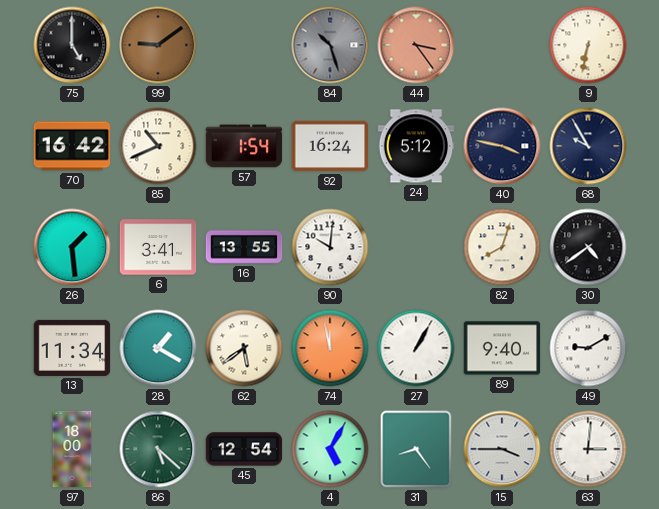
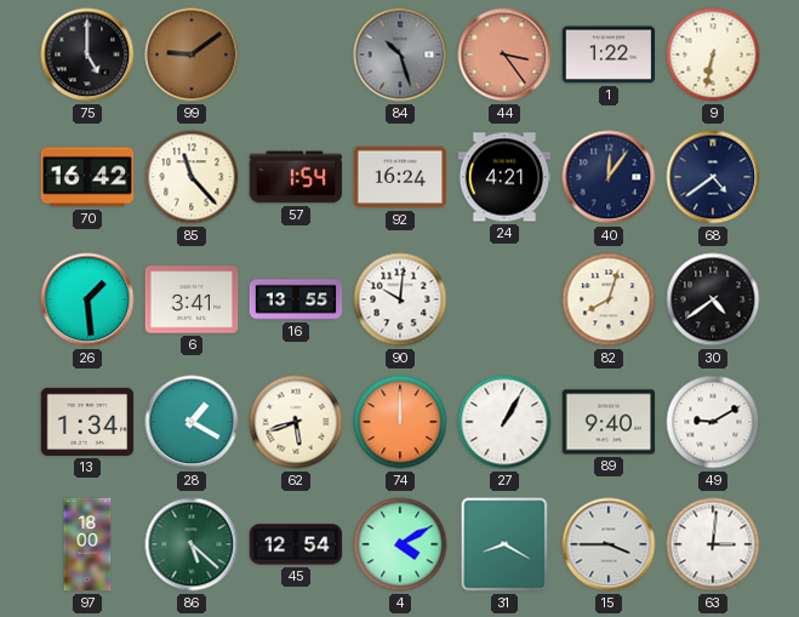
1: none -> 1:22 (609, 55)
85: 10:41 -> 11:23 (192, 177)
24: 5:12 -> 4:21 (504, 177)
40: 3:47 -> 12:06 (609, 177)
68: 9:55 -> 4:39 (713, 177)
13: 11:34 -> 1:34 (87, 422)
62: 5:39 -> 5:42 (296, 422)
74: 11:58 -> 12:00 (400, 422)
4: 5:05 -> 4:10 (400, 544)
31: 8:24 -> 8:20 (504, 544)
